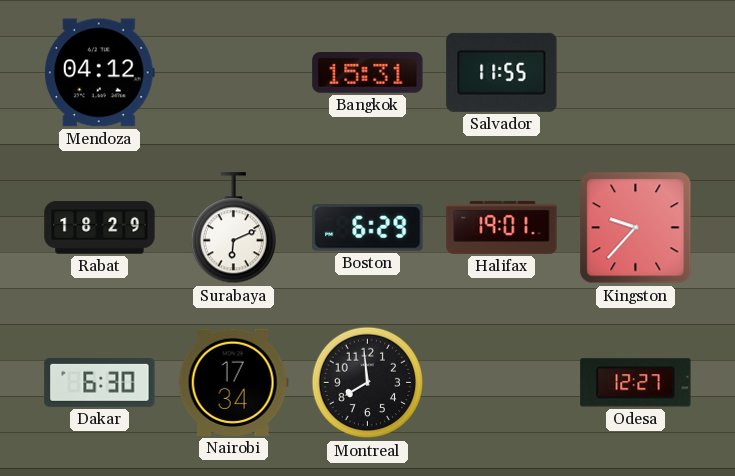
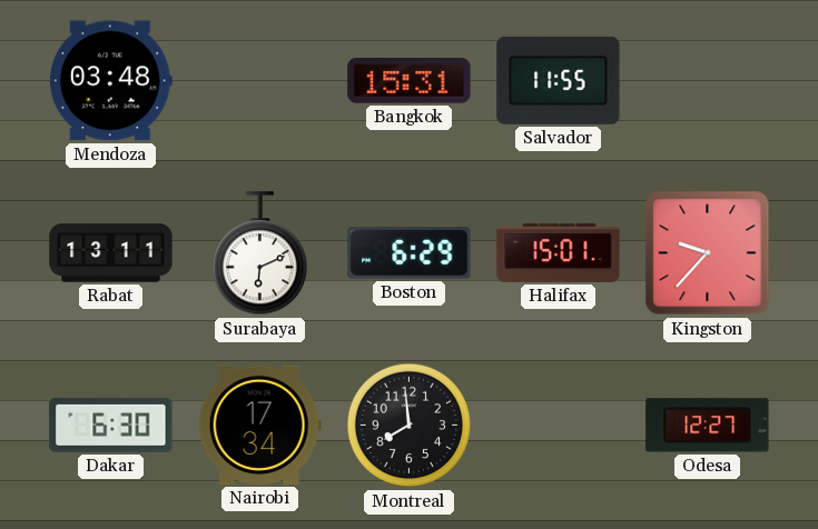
Mendoza: 04:12 -> 03:48 (110, 81)
Rabat: 18:29 -> 13:11 (111, 253)
Halifax: 19:01 -> 15:01 (559, 252)
